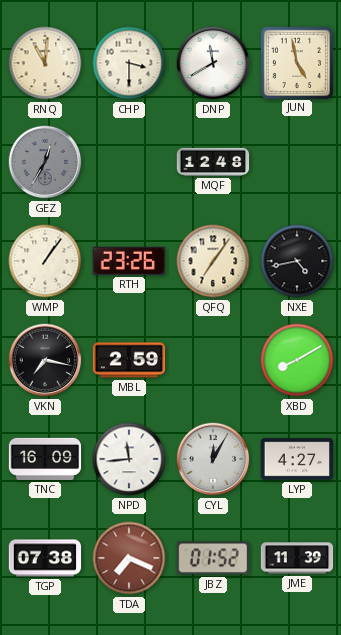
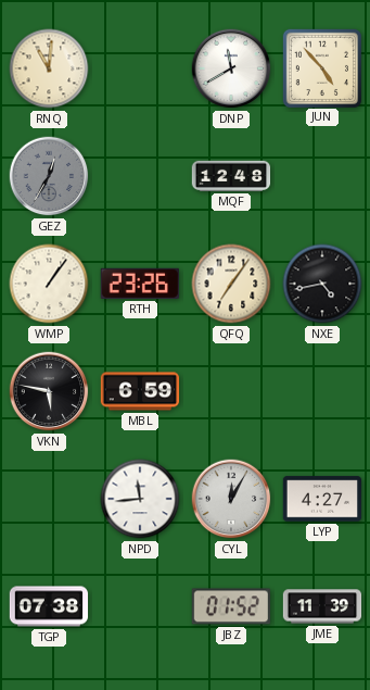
CHP: 3:30 -> none (129, 63)
JUN: 4:58 -> 4:53 (321, 67)
VKN: 7:17 -> 5:47 (49, 391)
MBL: 2:59 -> 6:59 (140, 391)
XBD: 8:10 -> none (297, 360)
TNC: 16:09 -> none (45, 459)
TDA: 7:19 -> none (129, 558)
